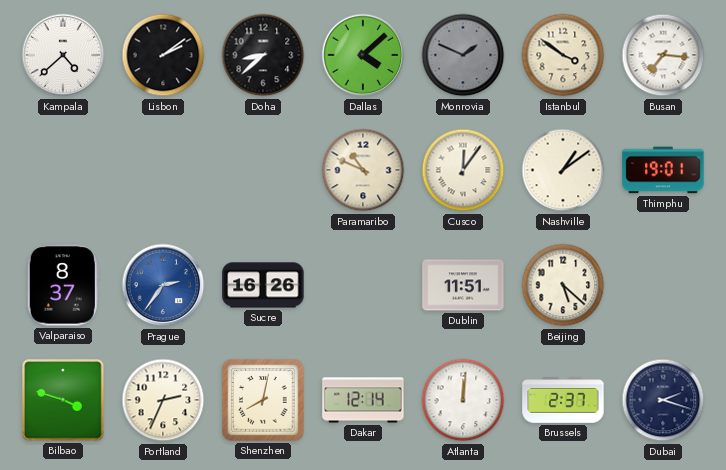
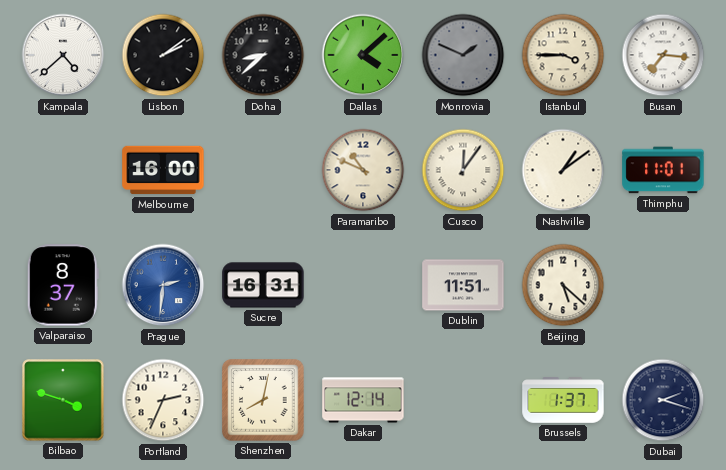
Istanbul: 3:51 -> 3:45 (563, 55)
Melbourne: none -> 16:00 (163, 170)
Thimphu: 19:01 -> 11:01 (663, 170)
Prague: 2:36 -> 2:31 (163, 285)
Sucre: 16:26 -> 16:31 (263, 285)
Atlanta: 12:01 -> none (463, 400)
Brussels: 2:37 -> 1:37 (563, 400)
